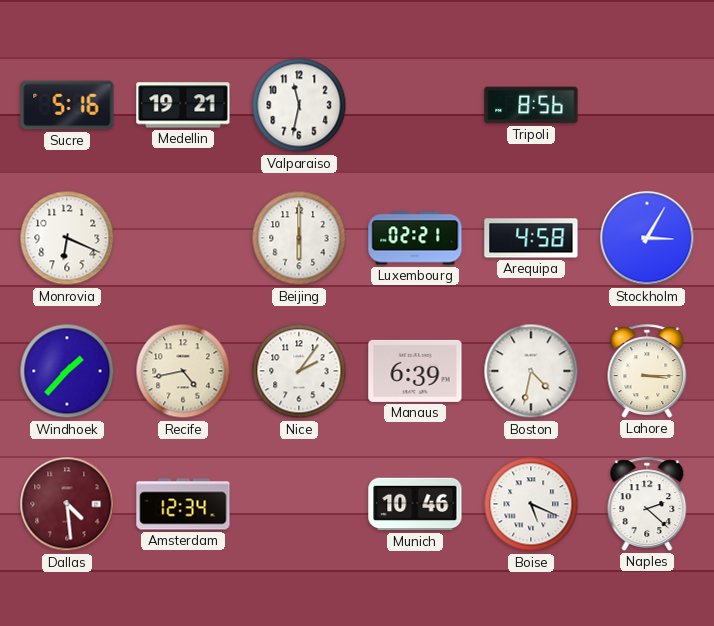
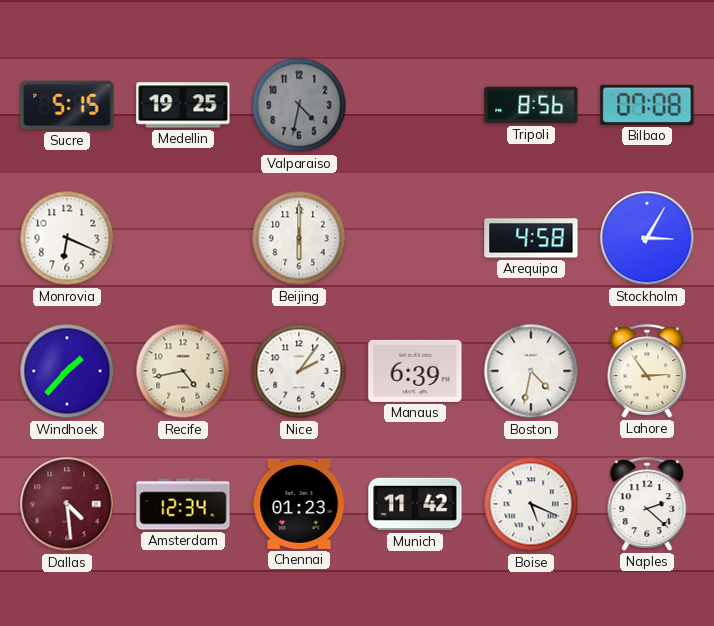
Sucre: 5:16 -> 5:15 (67, 105)
Medellin: 19:21 -> 19:25 (183, 105)
Valparaiso: 11:32 -> 4:32 (299, 105)
Valparaiso dial: white -> grey (299, 105)
Bilbao: none -> 07:08 (647, 105)
Luxembourg: 02:21 -> none (415, 238)
Lahore: 3:15 -> 2:54 (647, 371)
Chennai: none -> 01:23 (299, 504)
Munich: 10:46 -> 11:42 (415, 504)
